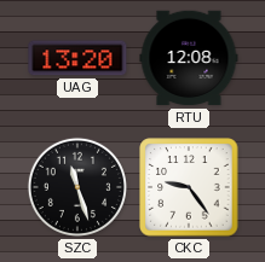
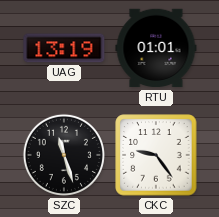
UAG: 13:20 -> 13:19 (64, 48)
RTU: 12:08 -> 01:01 (156, 48)
